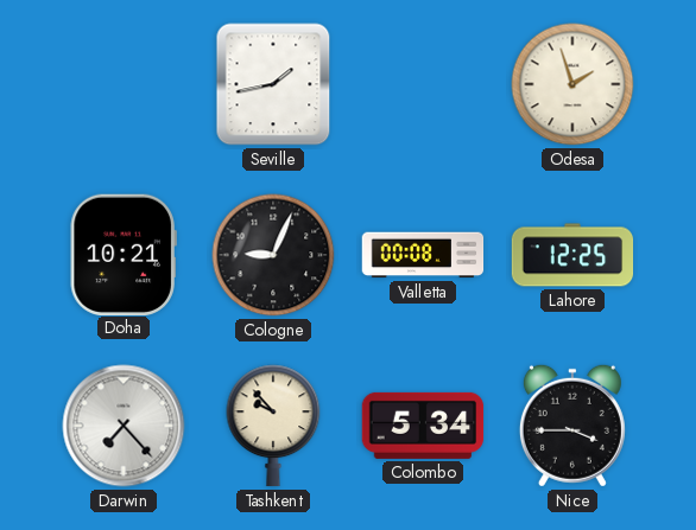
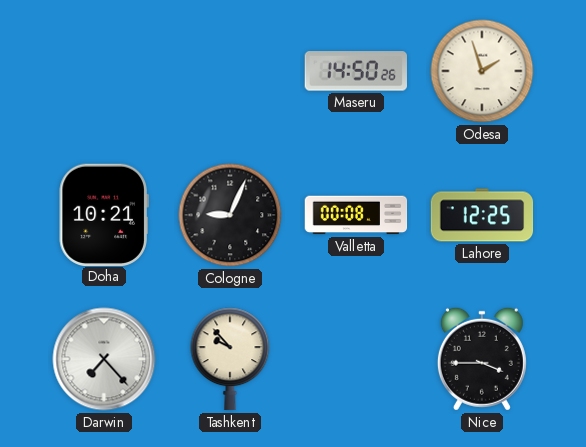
Seville: 1:43 -> none (273, 84)
Maseru: none -> 14:50 (356, 71)
Colombo: 5:34 -> none (423, 426)
